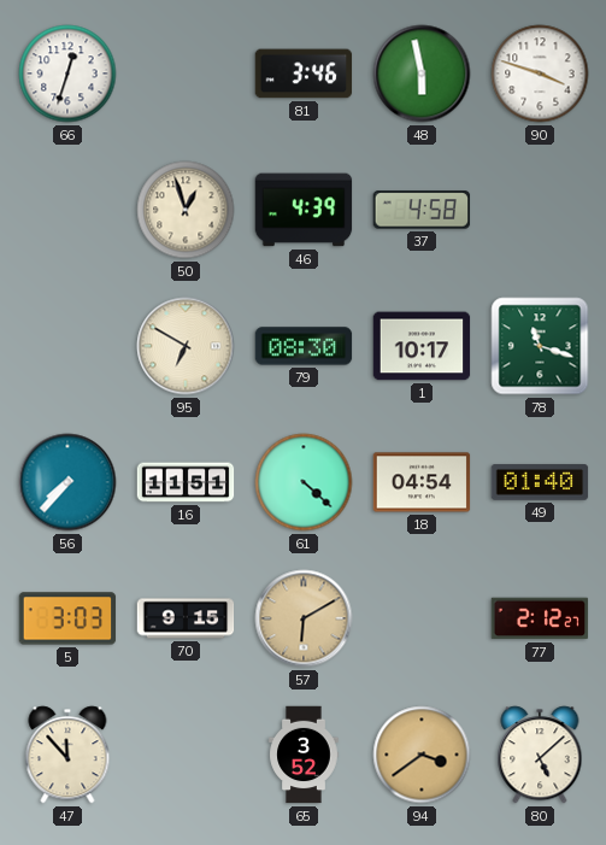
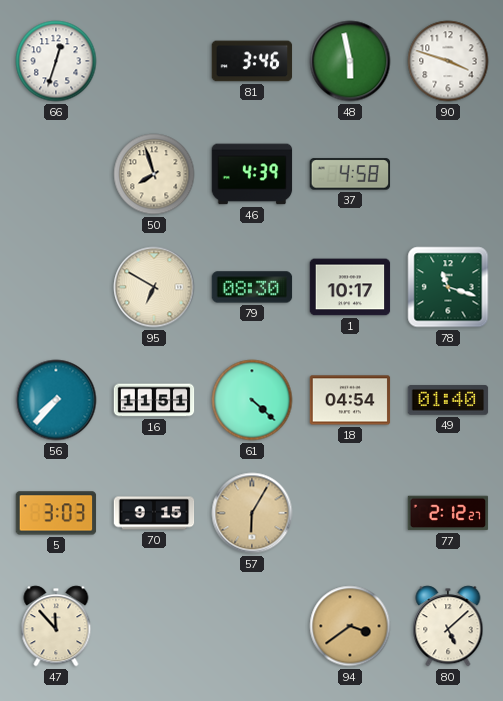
50: 12:57 -> 7:57 (154, 174)
57: 6:10 -> 6:05 (252, 513)
65: 3:52 -> none (304, 755)
